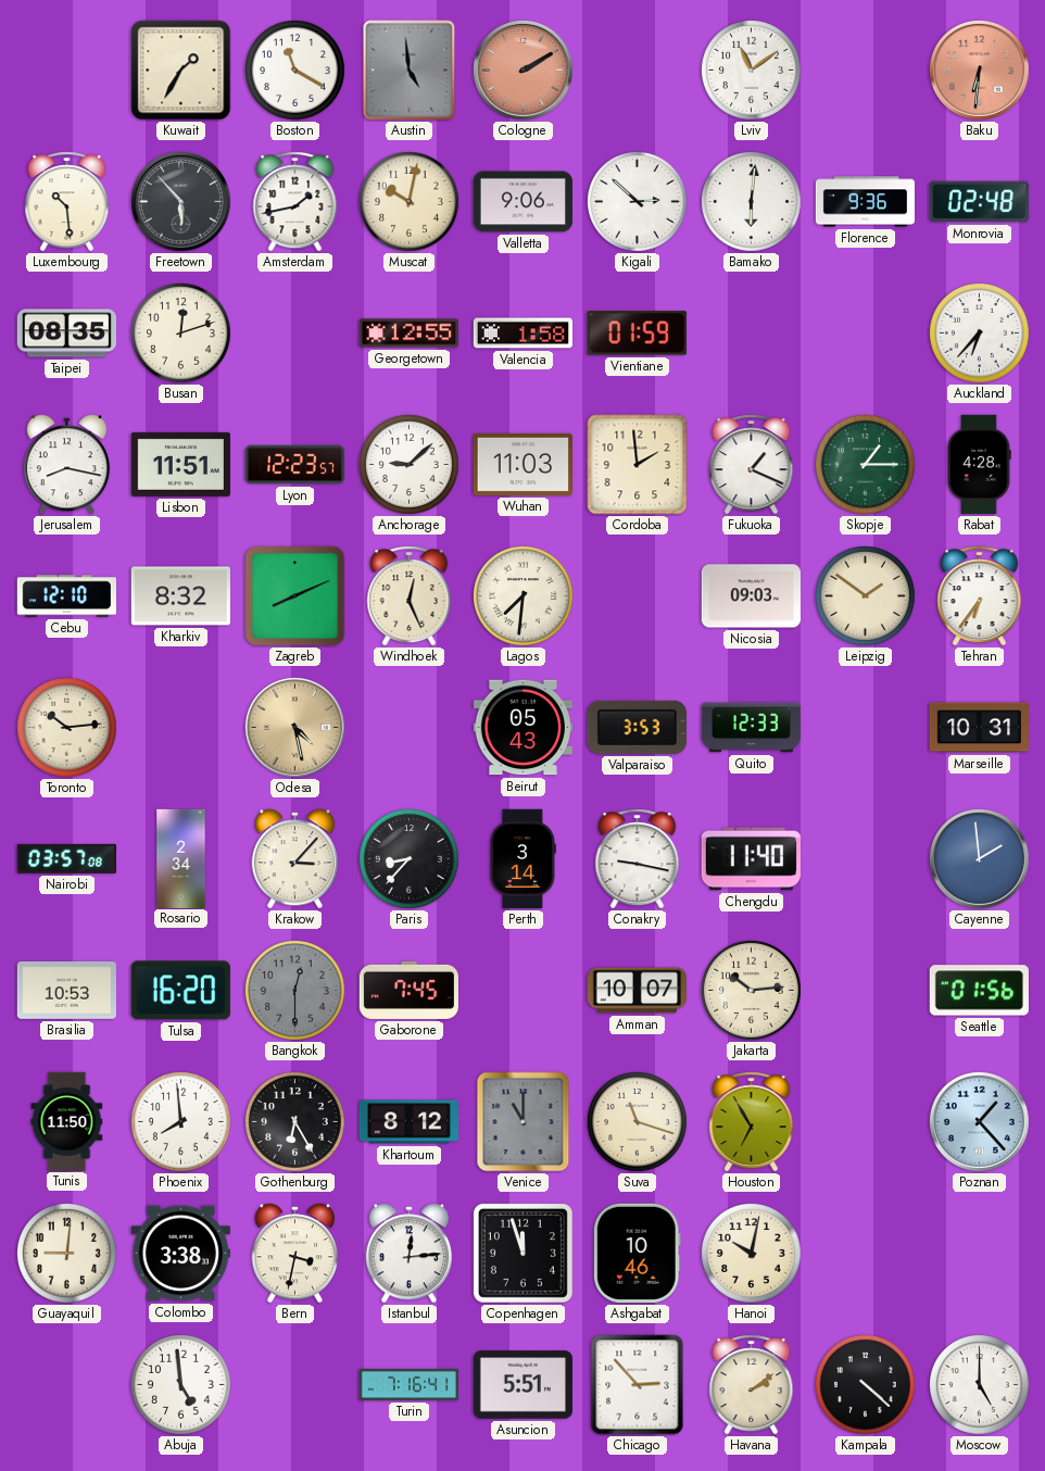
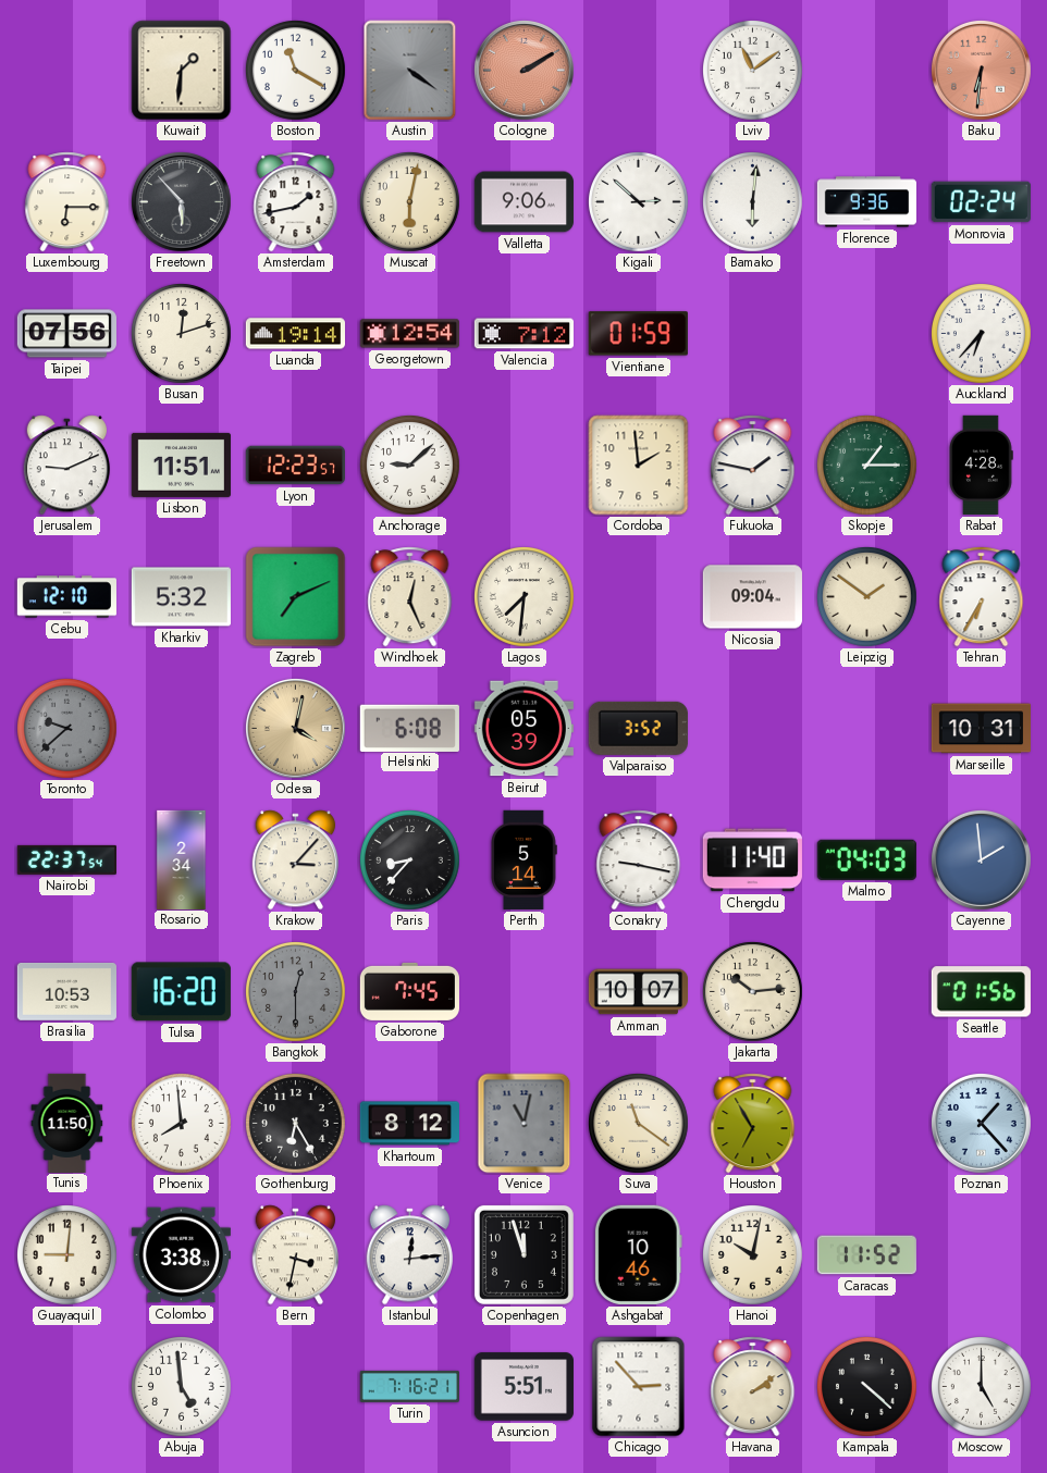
Kuwait: 1:35 -> 1:31 (182, 71)
Austin: 4:59 -> 4:21 (410, 71)
Luxembourg: 10:29 -> 6:15 (67, 202)
Muscat: 10:02 -> 6:02 (410, 202)
Monrovia: 02:48 -> 02:24 (981, 202)
Taipei: 08:35 -> 07:56 (66, 334)
Luanda: none -> 19:14 (295, 334)
Georgetown: 12:55 -> 12:54 (409, 334)
Valencia: 1:58 -> 7:12 (523, 334)
Jerusalem: 8:17 -> 9:11 (66, 466)
Wuhan: 11:03 -> none (522, 464)
Fukuoka: 1:19 -> 1:47 (753, 466)
Kharkiv: 8:32 -> 5:32 (181, 597)
Zagreb: 8:11 -> 7:11 (296, 597)
Nicosia: 09:03 -> 09:04 (752, 597)
Tehran: 6:36 -> 6:35 (982, 597)
Toronto: 10:14 -> 9:38 (67, 729)
Toronto dial: cream -> grey (67, 729)
Odesa: 4:28 -> 4:02 (295, 728)
Helsinki: none -> 6:08 (409, 728)
Beirut: 05:43 -> 05:39 (523, 729)
Valparaiso: 3:53 -> 3:52 (638, 728)
Quito: 12:33 -> none (751, 728)
Nairobi: 03:57 -> 22:37 (66, 859)
Perth: 3:14 -> 5:14 (525, 859)
Malmo: none -> 04:03 (866, 859)
Venice: 11:00 -> 11:02 (525, 1124)
Suva: 11:18 -> 11:21 (639, 1124)
Caracas: none -> 11:52 (866, 1255)
Turin: 7:16:41 -> 7:16:21 (409, 1386)
